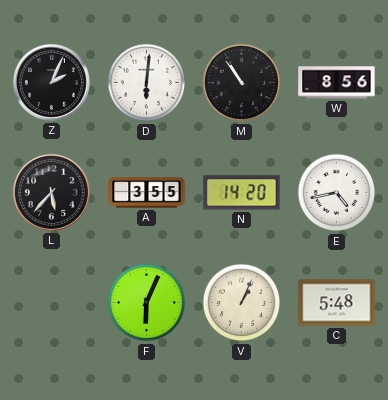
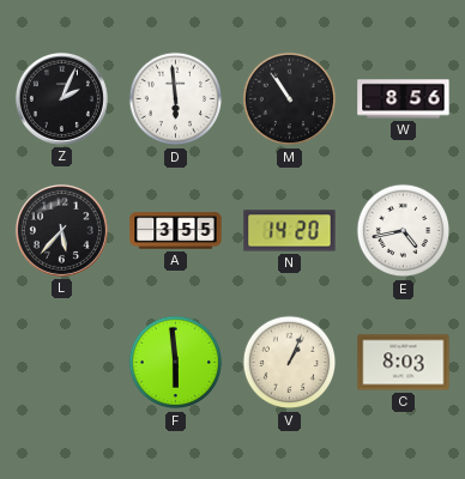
D: 6:01 -> 5:59 (176, 99)
F: 6:04 -> 5:59 (176, 363)
C: 5:48 -> 8:03 (404, 363)
